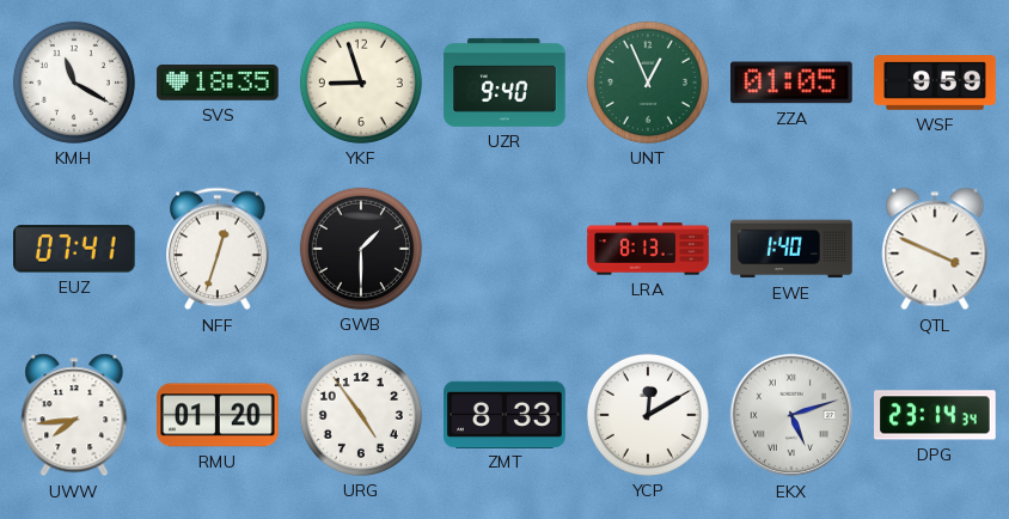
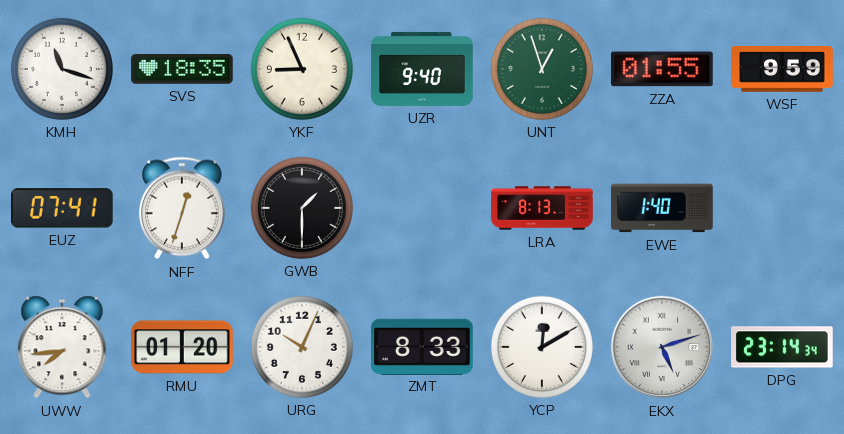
KMH: 11:20 -> 11:18 (62, 69)
YKF: 8:57 -> 8:56 (302, 69)
UNT: 12:56 -> 12:57 (542, 69)
ZZA: 01:05 -> 01:55 (663, 69)
QTL: 3:49 -> none (935, 249)
URG: 4:54 -> 10:04 (302, 347)
